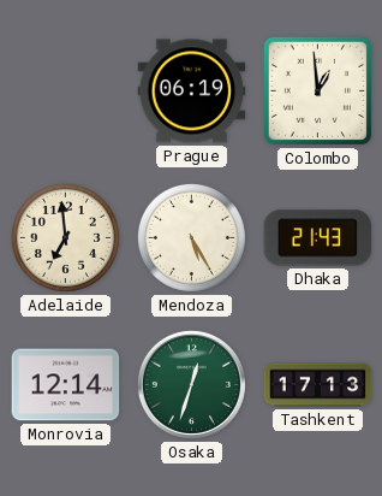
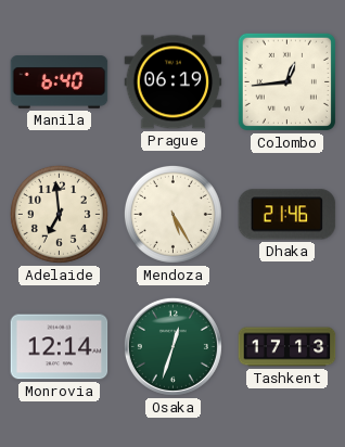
Manila: none -> 6:40 (60, 82)
Colombo: 12:59 -> 12:44 (286, 81)
Dhaka: 21:43 -> 21:46 (287, 215)
